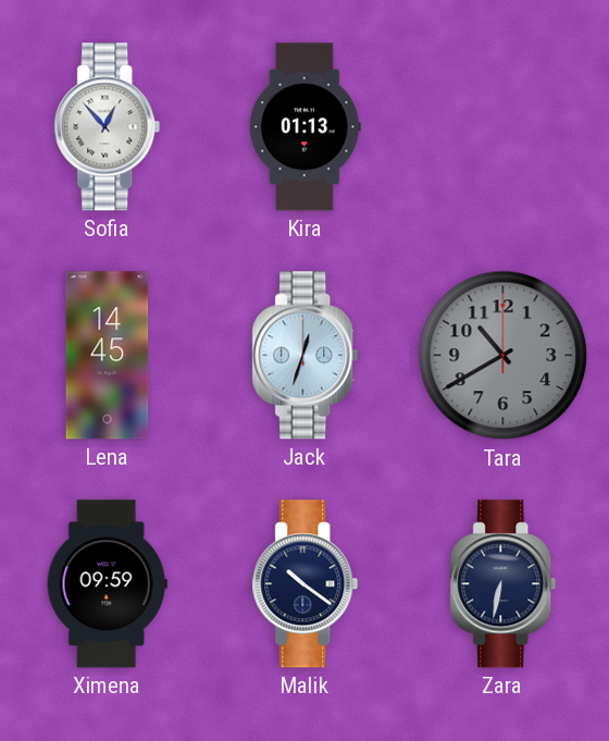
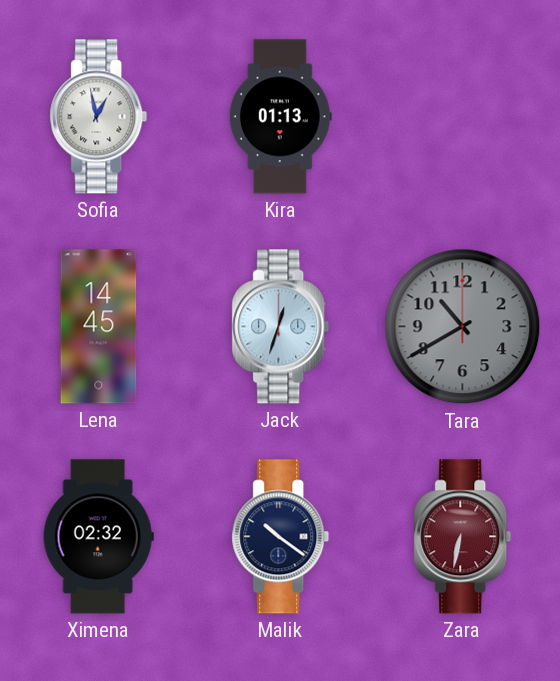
Sofia: 12:53 -> 12:58 (99, 117)
Ximena: 09:59 -> 02:32 (98, 537)
Zara dial: navy -> burgundy (463, 537)
